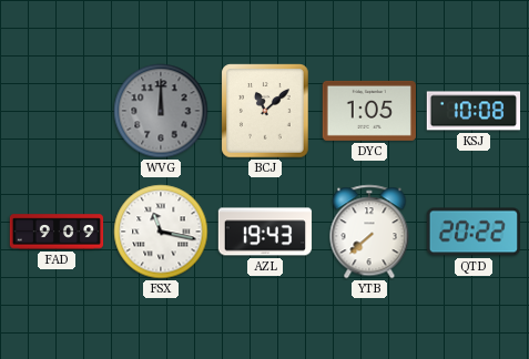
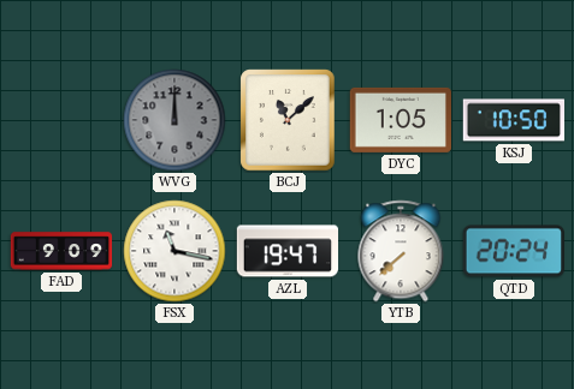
KSJ: 10:08 -> 10:50 (513, 120)
AZL: 19:43 -> 19:47 (288, 251)
QTD: 20:22 -> 20:24 (513, 251)
